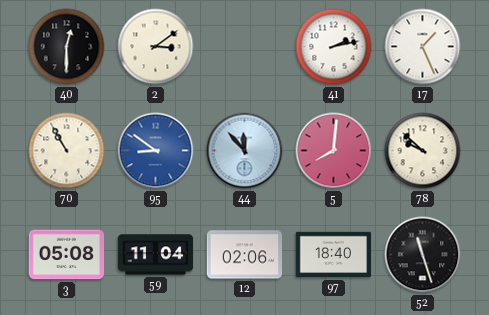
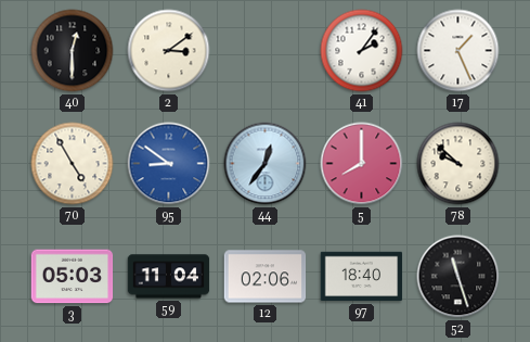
41: 2:13 -> 2:06 (362, 51)
70: 10:55 -> 4:55 (73, 164)
44: 11:53 -> 12:36 (266, 164)
5: 8:01 -> 8:00 (362, 164)
3: 05:08 -> 05:03 (73, 277)
